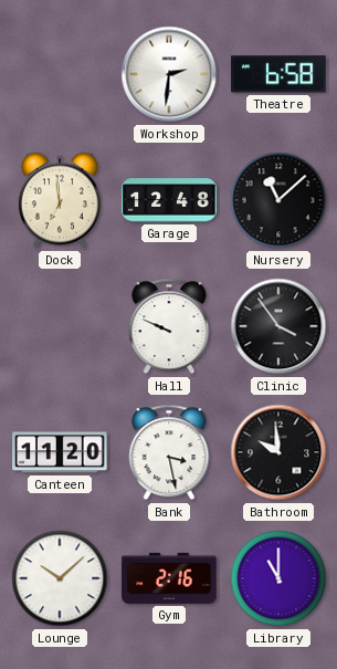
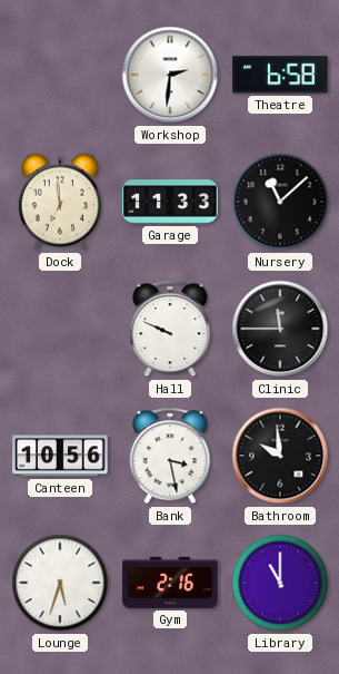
Garage: 12:48 -> 11:33 (170, 202)
Clinic: 3:54 -> 11:45 (280, 329)
Canteen: 11:20 -> 10:56 (60, 456)
Lounge: 10:08 -> 5:33 (60, 583)
